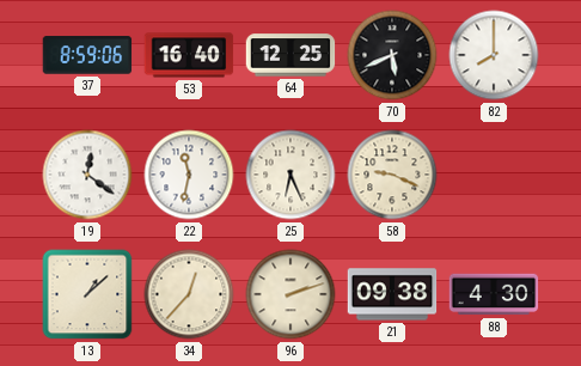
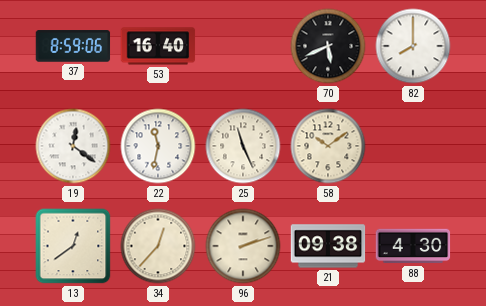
64: 12:25 -> none (290, 55)
25: 6:26 -> 11:26 (243, 146)
58: 9:19 -> 10:09 (328, 146)
13: 1:08 -> 12:39 (73, 246)
